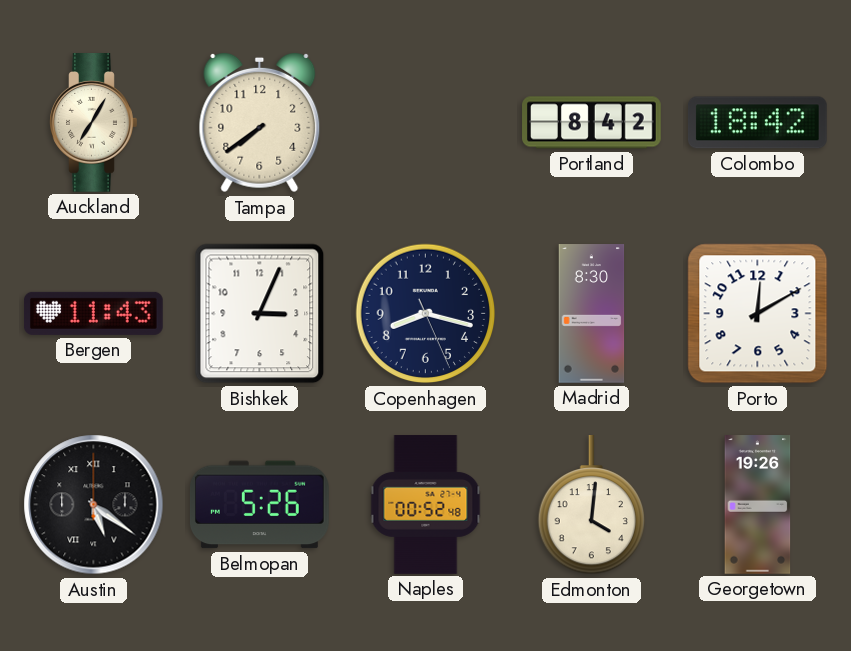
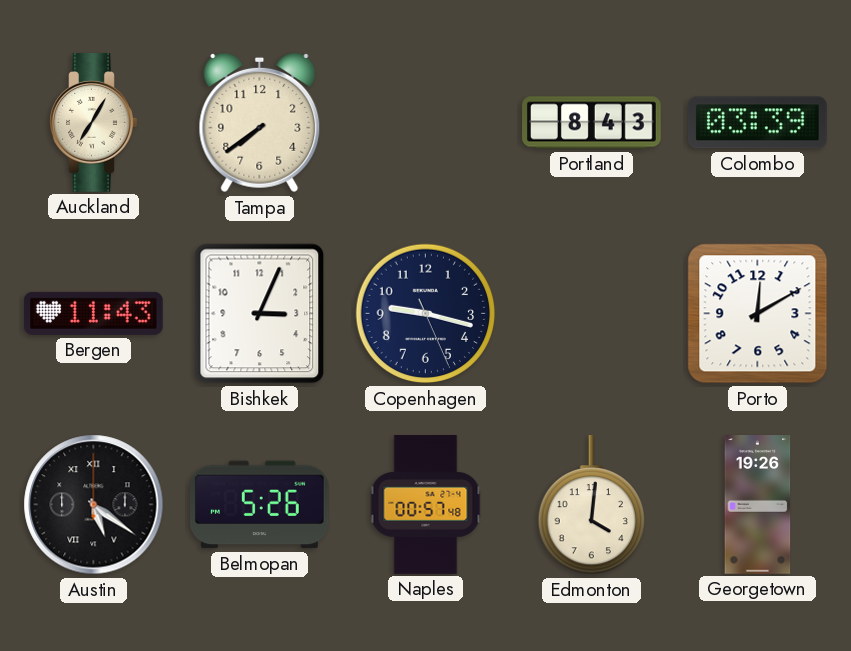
Portland: 8:42 -> 8:43 (592, 123)
Colombo: 18:42 -> 03:39 (757, 123)
Copenhagen: 8:17 -> 9:17 (426, 314)
Madrid: 8:30 -> none (592, 314)
Naples: 00:52 -> 00:57 (426, 505)
